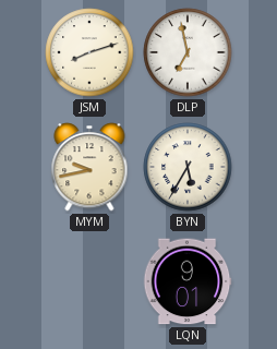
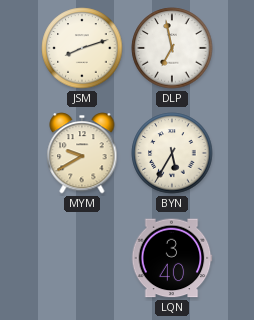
MYM: 9:43 -> 9:40 (82, 153)
LQN: 9:01 -> 3:40 (172, 258)
